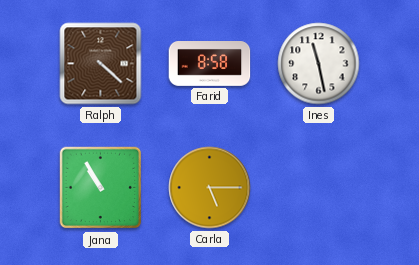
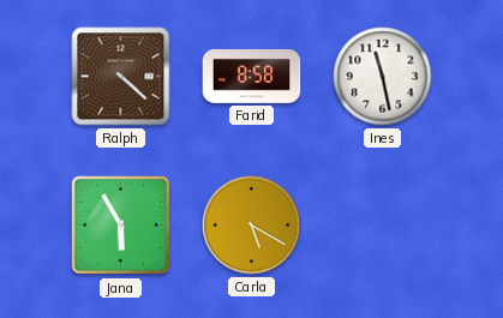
Jana: 10:55 -> 5:55 (121, 226)
Carla: 5:15 -> 5:20 (252, 226)
